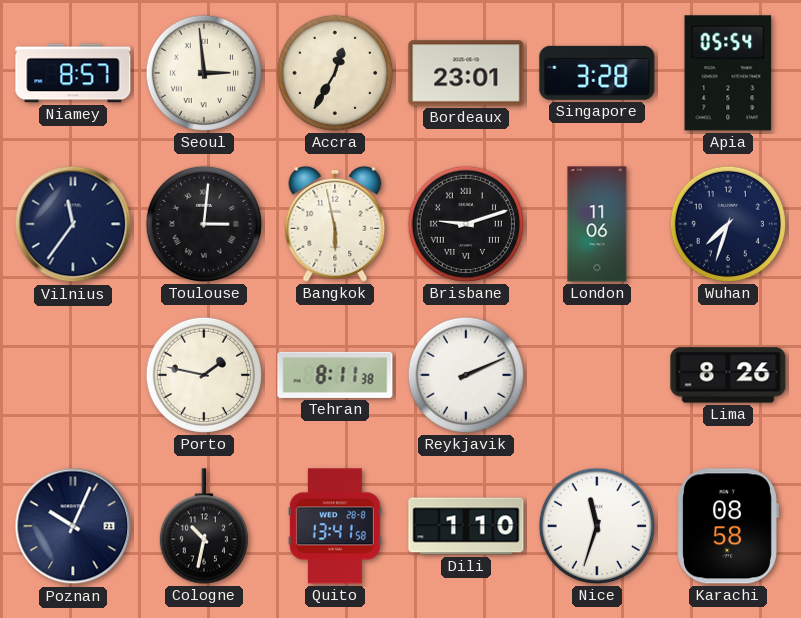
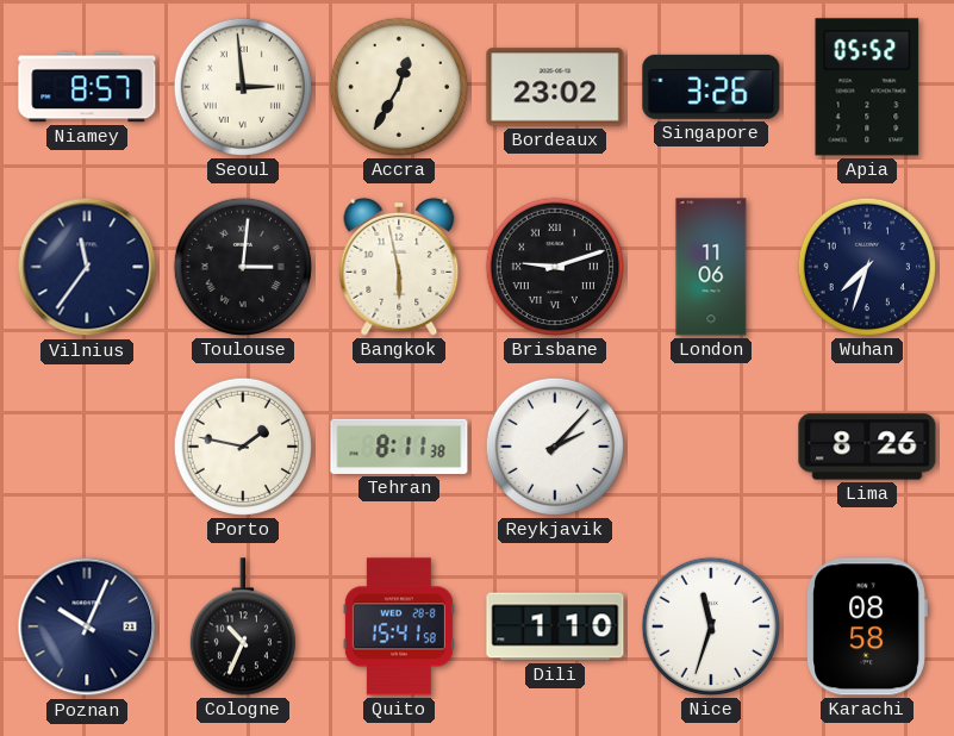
Bordeaux: 23:01 -> 23:02 (555, 87)
Singapore: 3:28 -> 3:26 (711, 87)
Apia: 05:54 -> 05:52 (867, 87)
Reykjavik: 2:11 -> 2:07 (555, 447)
Cologne: 10:32 -> 10:34 (243, 626)
Quito: 13:41 -> 15:41 (399, 626)
